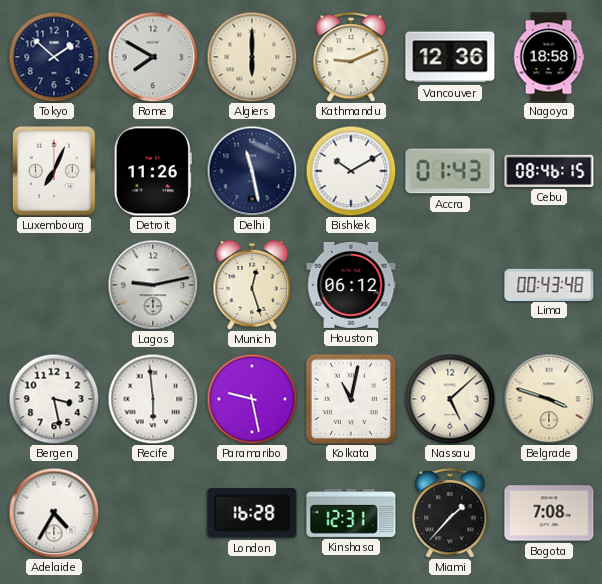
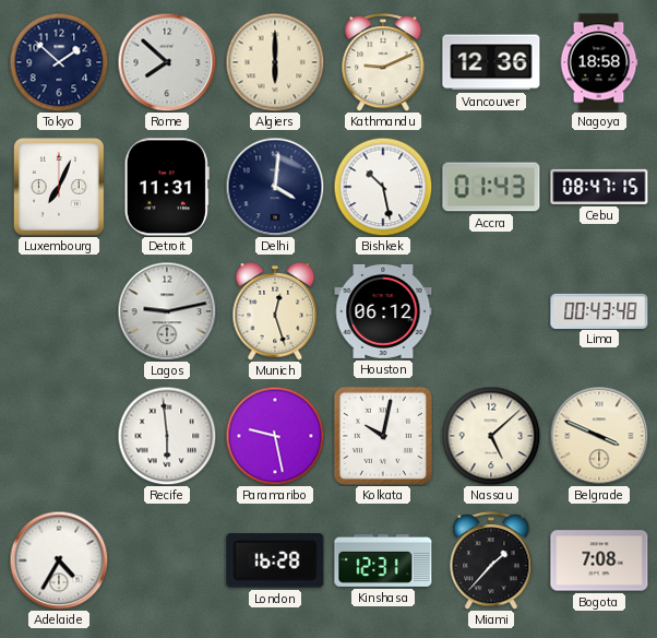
Rome: 7:50 -> 7:52 (167, 62)
Detroit: 11:26 -> 11:31 (167, 187)
Delhi: 11:28 -> 4:01 (275, 187)
Bishkek: 10:10 -> 10:28 (383, 187)
Cebu: 08:46 -> 08:47 (599, 187)
Bergen: 3:28 -> none (54, 399)
Kolkata: 11:02 -> 10:02 (383, 436)
Belgrade: 3:48 -> 3:49 (599, 436)
